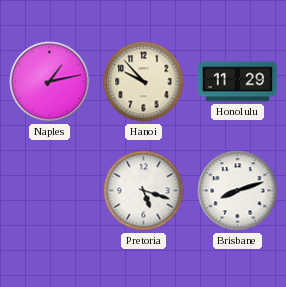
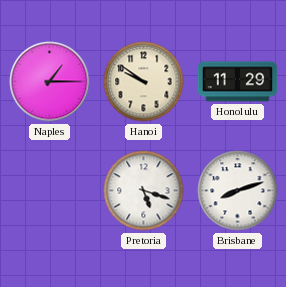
Naples: 1:13 -> 1:15 (50, 82)
Hanoi: 9:53 -> 9:51 (144, 82)
